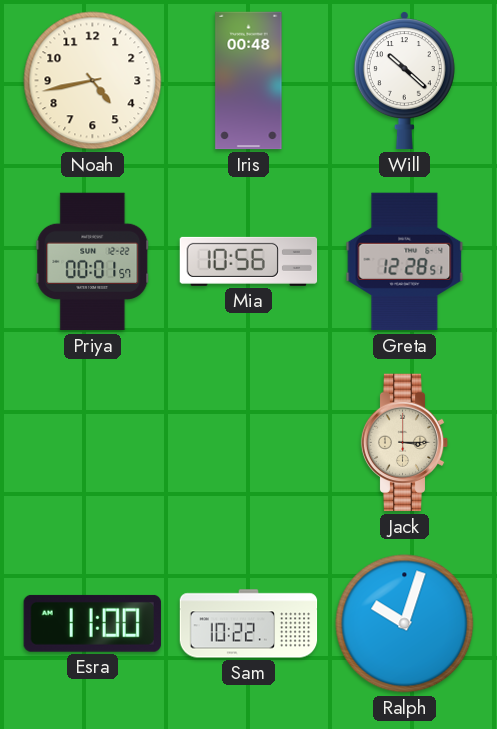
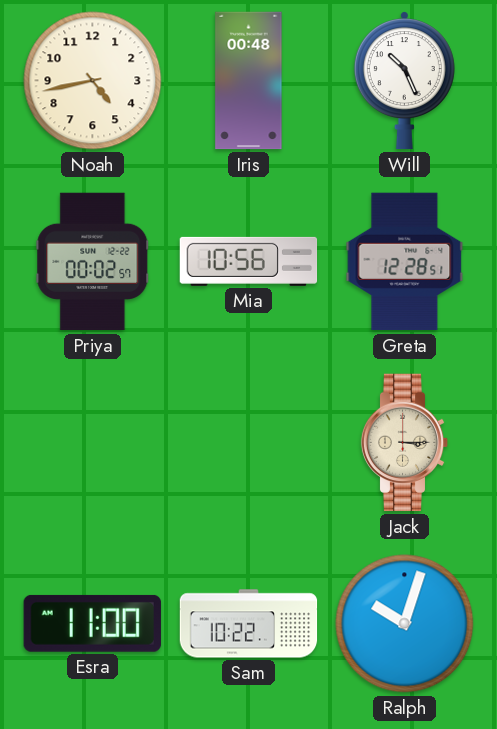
Will: 10:22 -> 10:26 (404, 81)
Priya: 00:01 -> 00:02 (93, 262)
